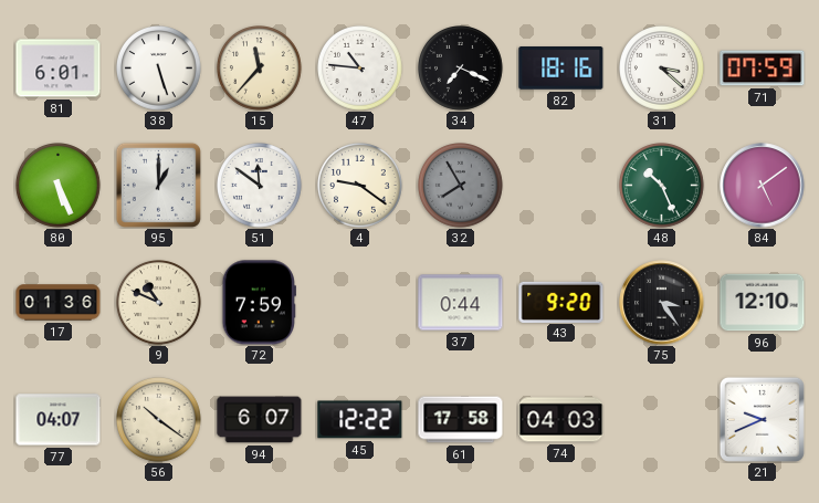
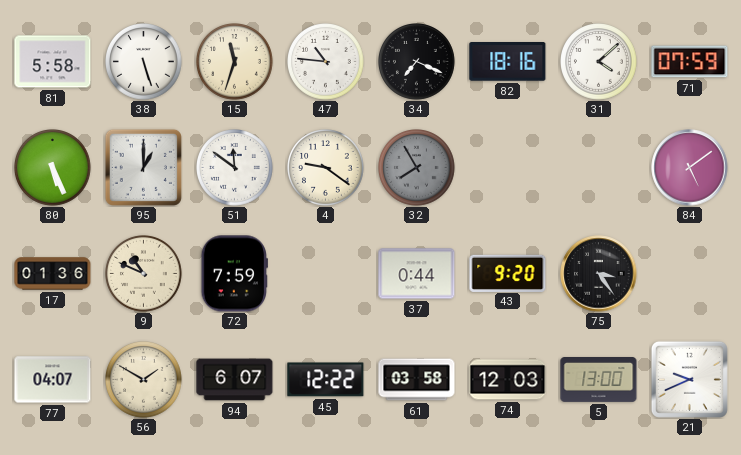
81: 6:01 -> 5:58 (53, 62)
15: 11:37 -> 11:33 (235, 62)
31: 3:22 -> 4:08 (599, 62)
48: 10:26 -> none (662, 186)
96: 12:10 -> none (763, 303)
56: 10:21 -> 1:50 (144, 380)
61: 17:58 -> 03:58 (417, 380)
74: 04:03 -> 12:03 (508, 380)
5: none -> 13:00 (599, 380)
